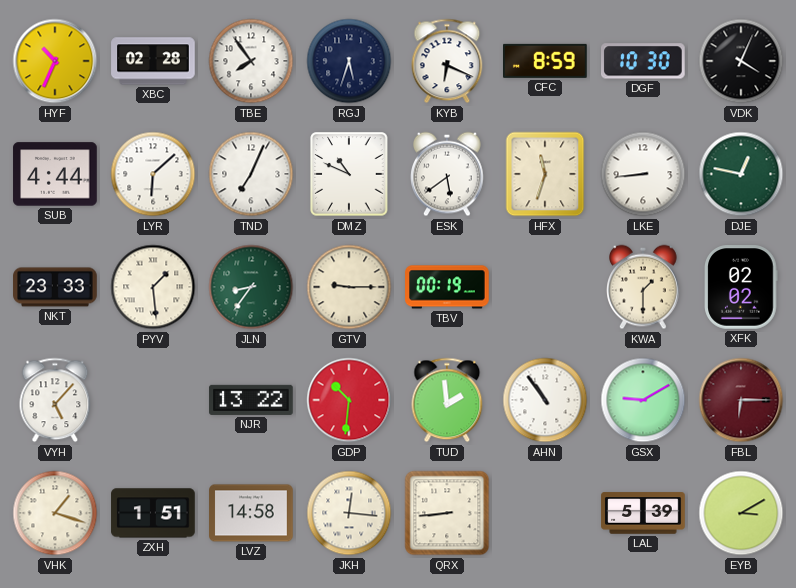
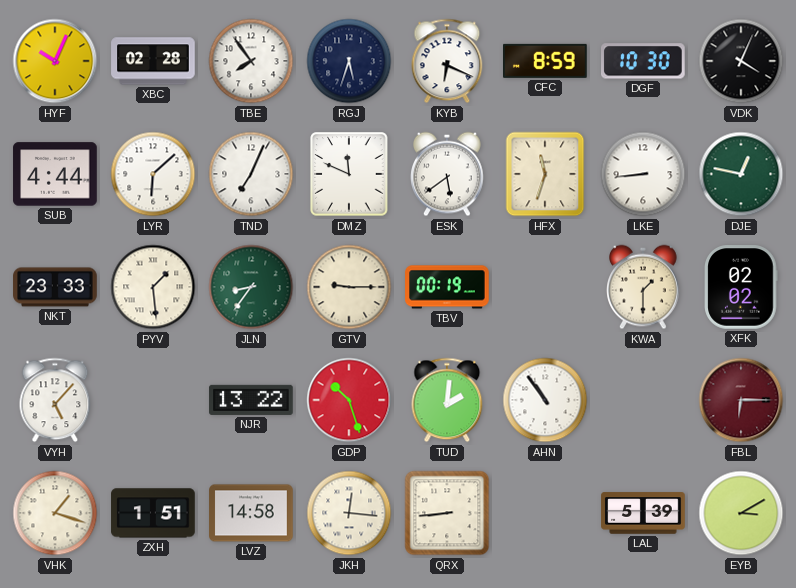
HYF: 10:34 -> 10:04 (55, 61)
DMZ: 10:49 -> 11:49 (349, 174)
GDP: 10:31 -> 10:27 (349, 400)
TUD: 1:59 -> 2:01 (447, 400)
GSX: 9:10 -> none (643, 400)
